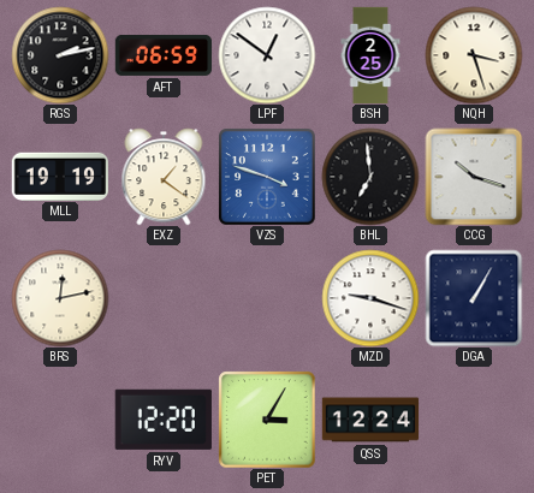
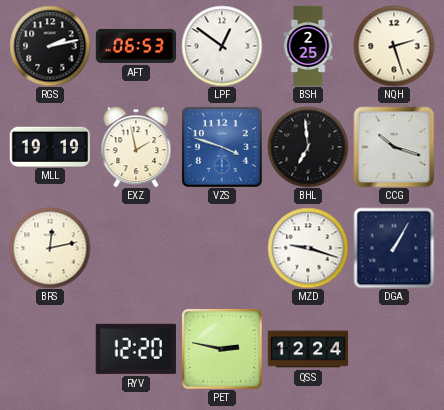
AFT: 06:59 -> 06:53 (136, 46)
NQH: 3:27 -> 2:27 (394, 46)
EXZ: 1:21 -> 1:58 (136, 147)
PET: 3:05 -> 2:47 (222, 349)
